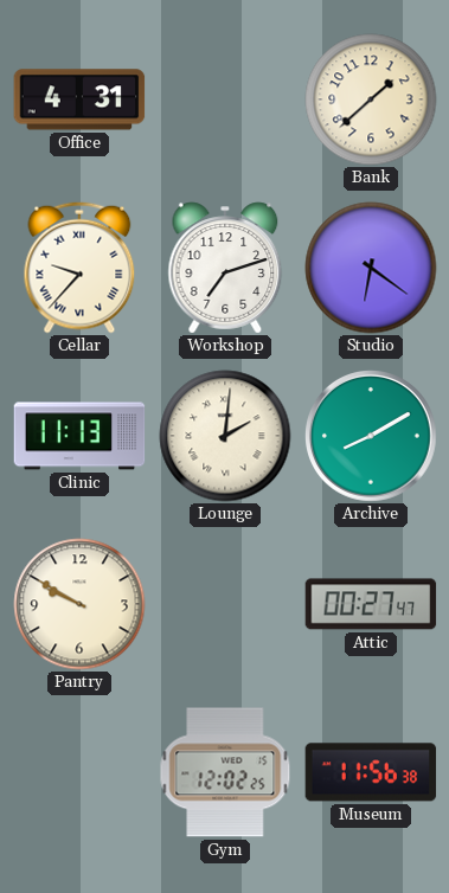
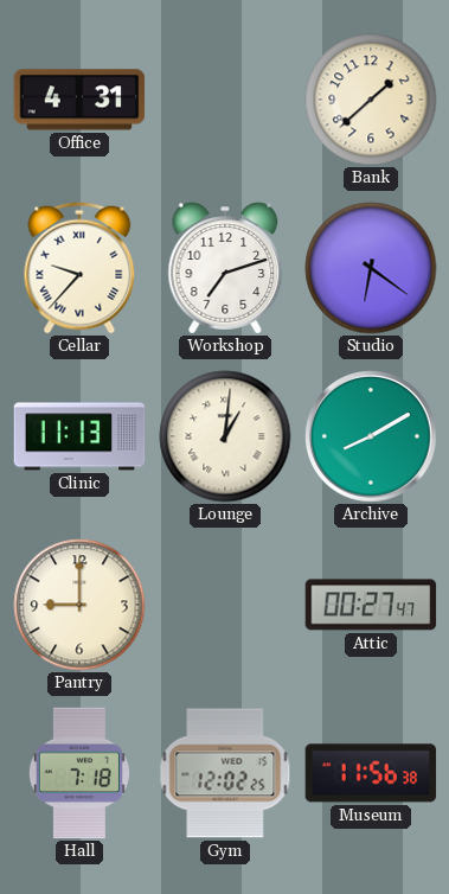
Lounge: 2:01 -> 1:01 (225, 436)
Pantry: 9:50 -> 9:00 (79, 605)
Hall: none -> 7:18 (79, 773)
